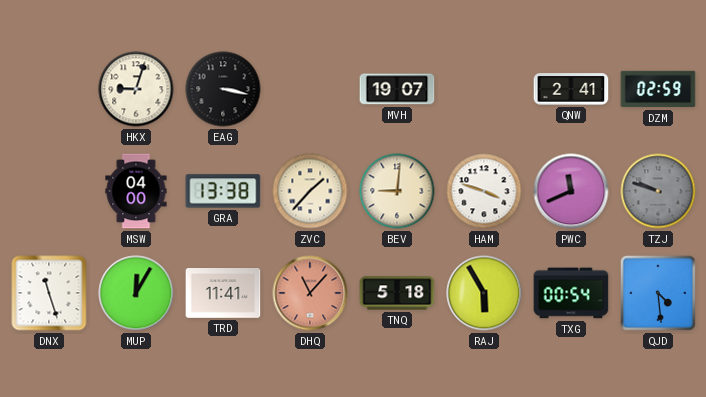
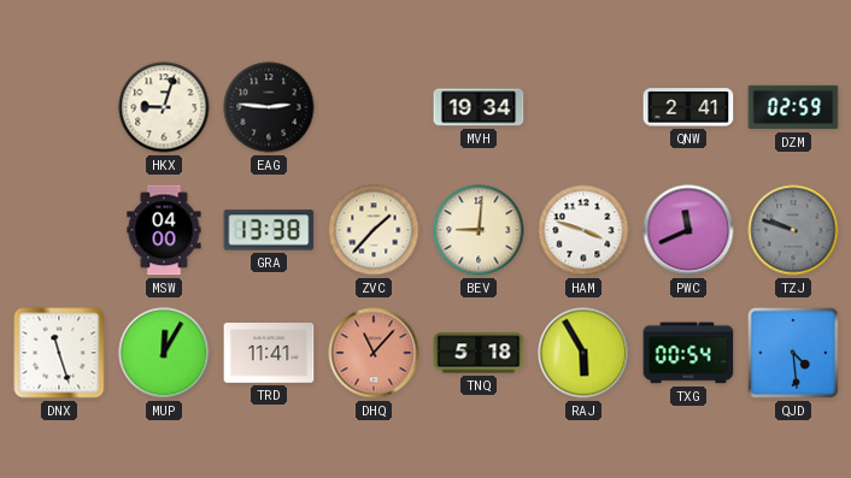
EAG: 3:17 -> 2:46 (269, 107)
MVH: 19:07 -> 19:34 (479, 107)
